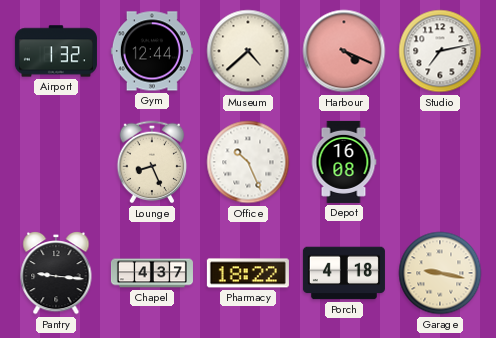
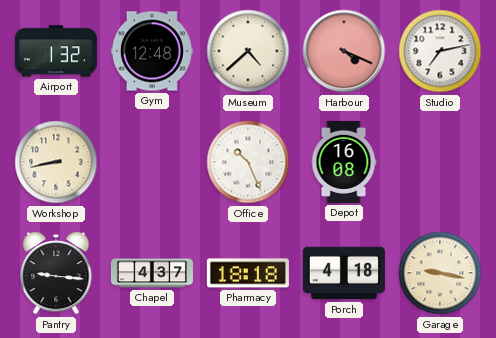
Gym: 12:44 -> 12:48 (152, 51)
Workshop: none -> 8:43 (56, 162)
Lounge: 8:26 -> none (152, 162)
Pharmacy: 18:22 -> 18:18 (248, 273)
